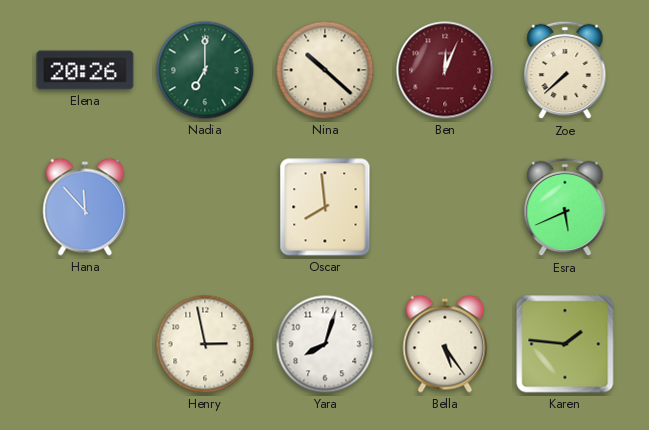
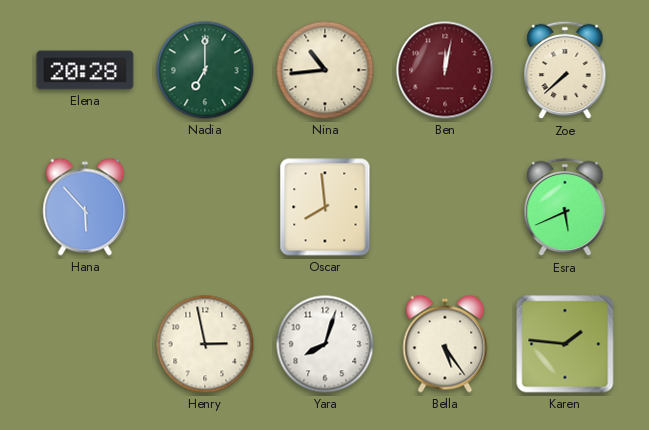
Elena: 20:26 -> 20:28 (85, 70)
Nina: 10:22 -> 10:44 (325, 70)
Ben: 12:04 -> 12:02 (445, 70)
Hana: 11:53 -> 5:53 (85, 207)
